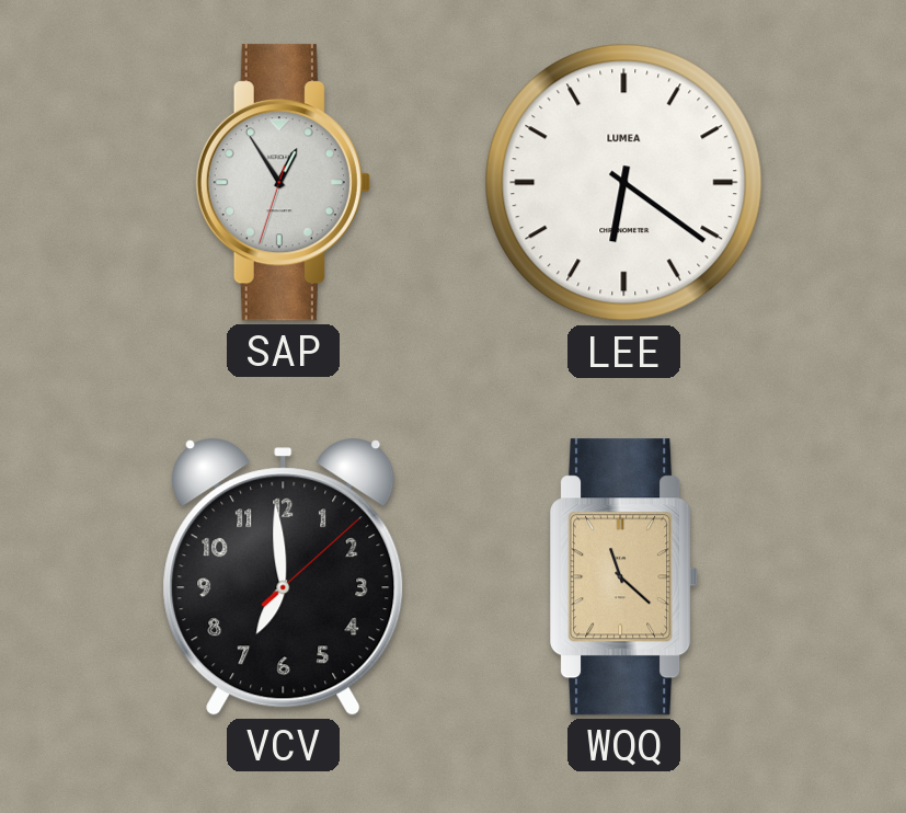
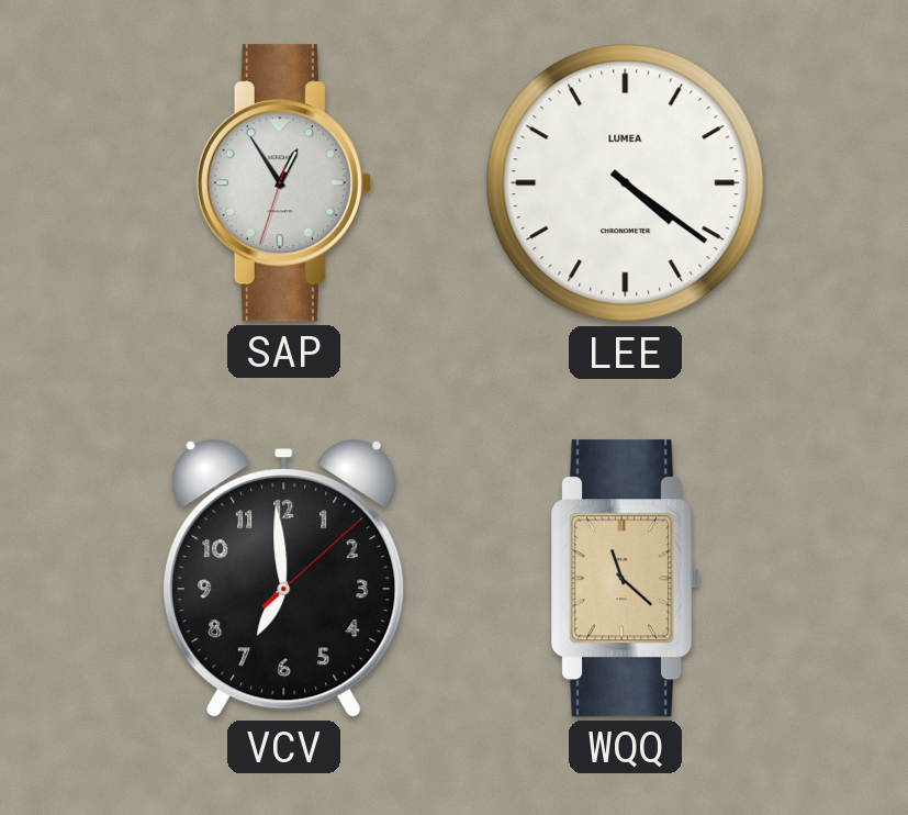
LEE: 6:21 -> 4:21 (626, 183)
